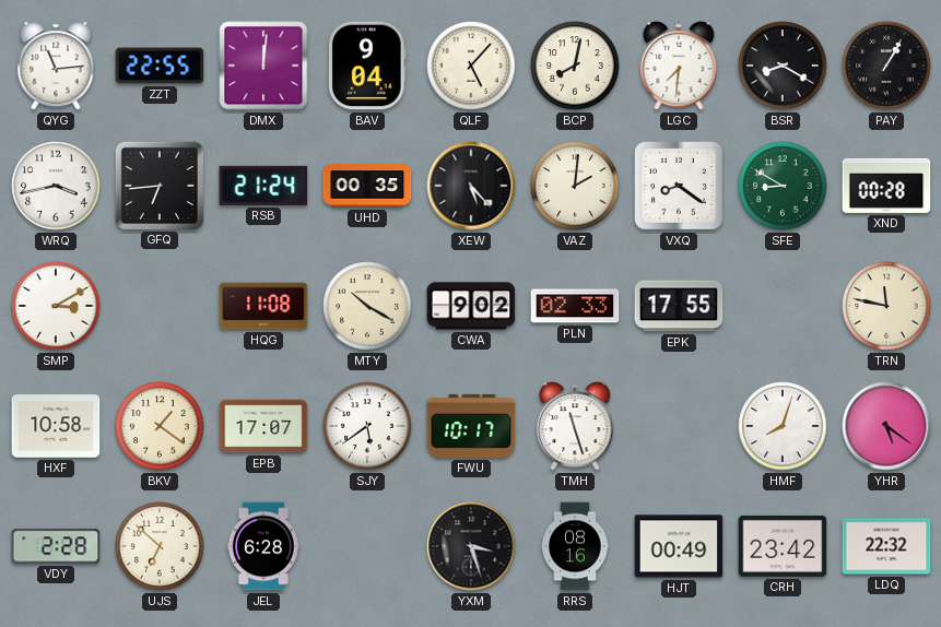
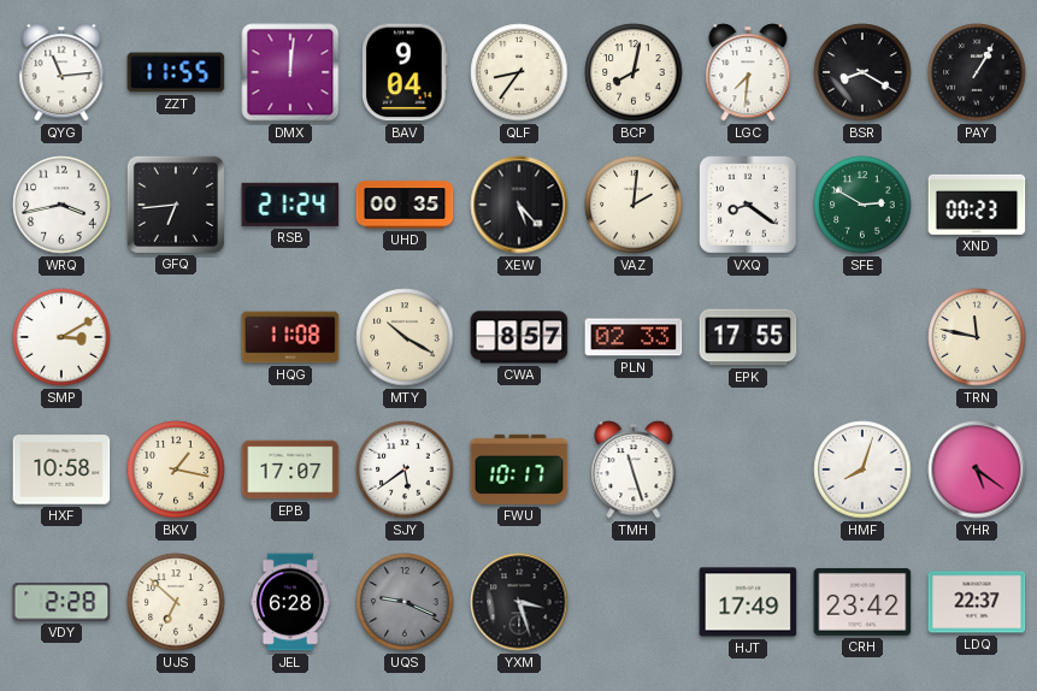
ZZT: 22:55 -> 11:55 (176, 72)
QLF: 5:07 -> 8:36 (519, 72)
SFE: 8:50 -> 2:50 (862, 205)
XND: 00:28 -> 00:23 (977, 205)
CWA: 9:02 -> 8:57 (519, 337)
BKV: 1:21 -> 1:17 (176, 469)
UQS: none -> 9:19 (405, 602)
RRS: 08:16 -> none (575, 546)
HJT: 00:49 -> 17:49 (748, 602)
LDQ: 22:32 -> 22:37 (977, 602)
